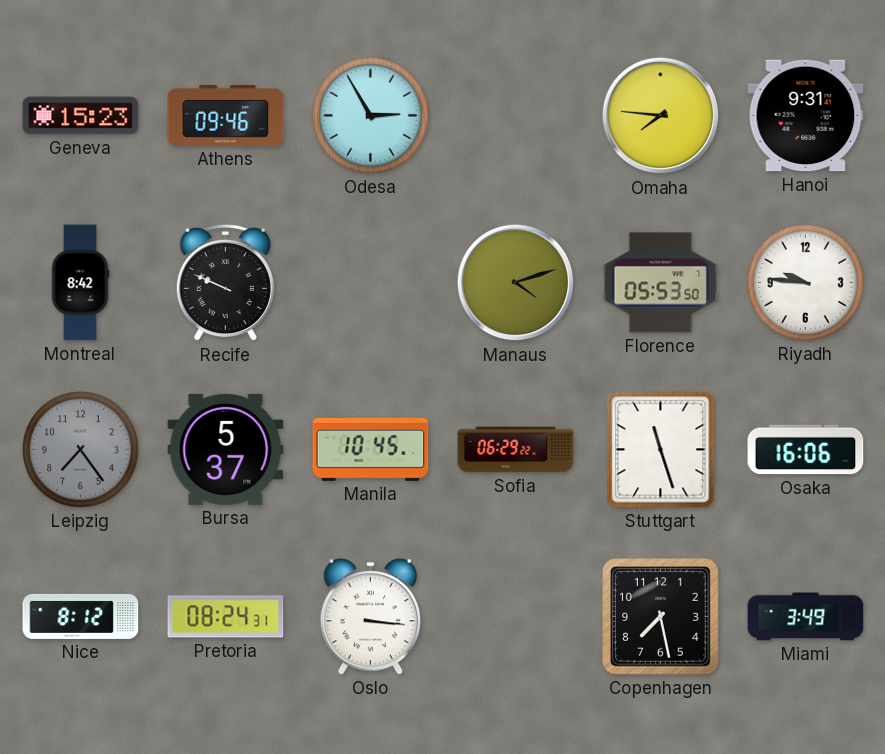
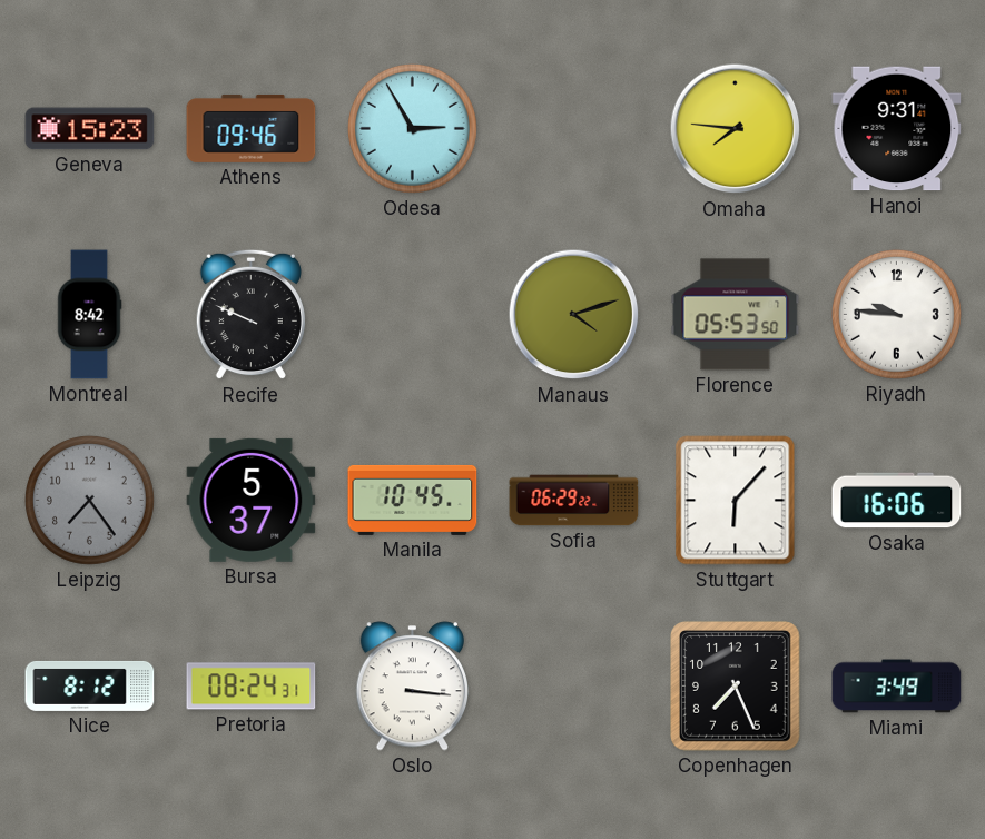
Stuttgart: 11:27 -> 6:07 (736, 501)
Copenhagen: 7:28 -> 7:26 (736, 687)
